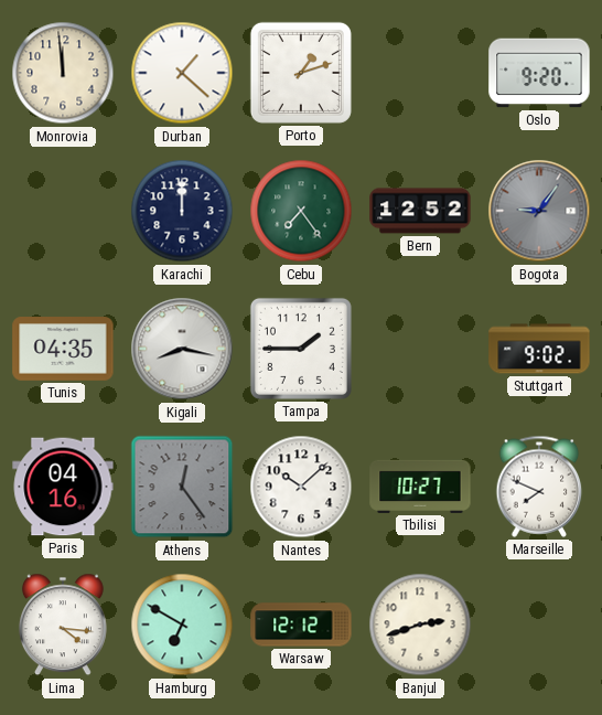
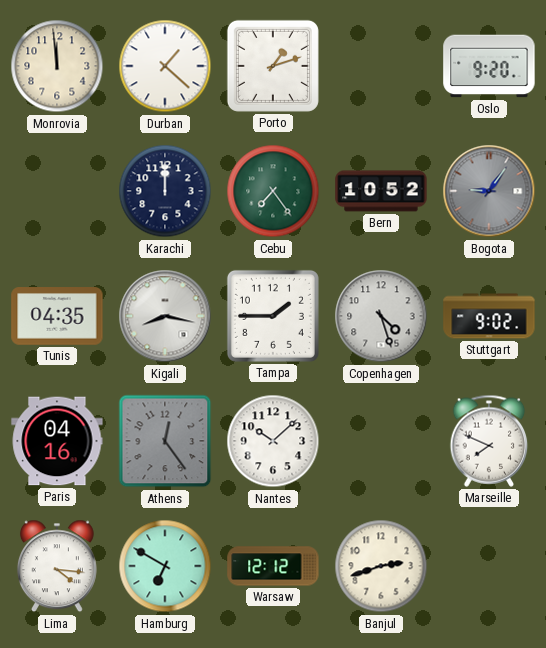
Bern: 12:52 -> 10:52 (381, 191)
Copenhagen: none -> 4:27 (381, 316)
Tbilisi: 10:27 -> none (420, 487)
